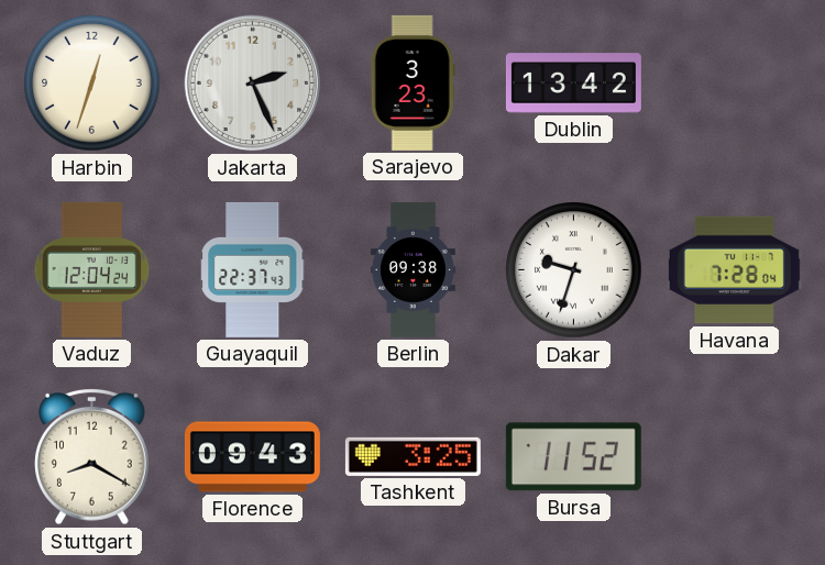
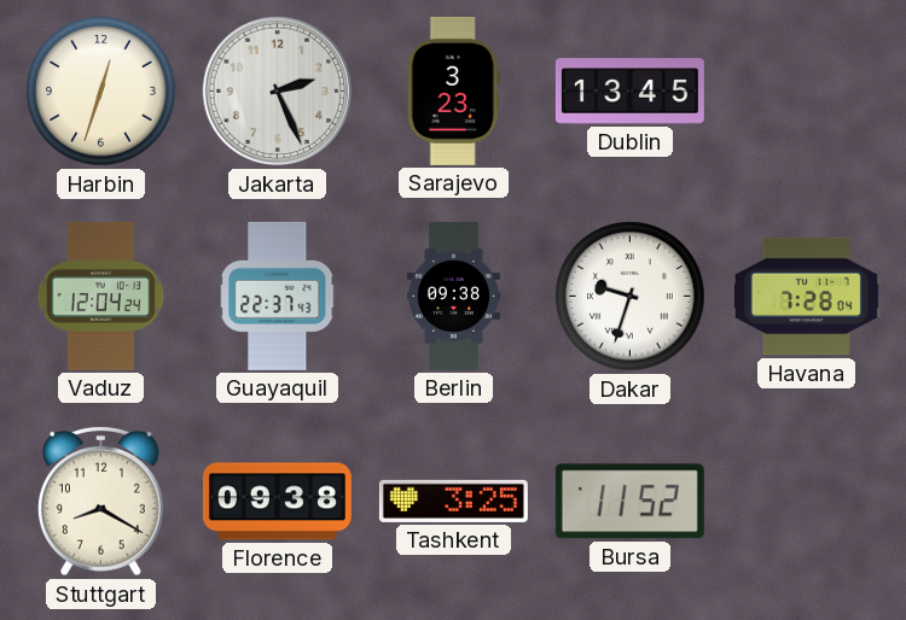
Dublin: 13:42 -> 13:45 (629, 92)
Florence: 09:43 -> 09:38 (277, 502)
